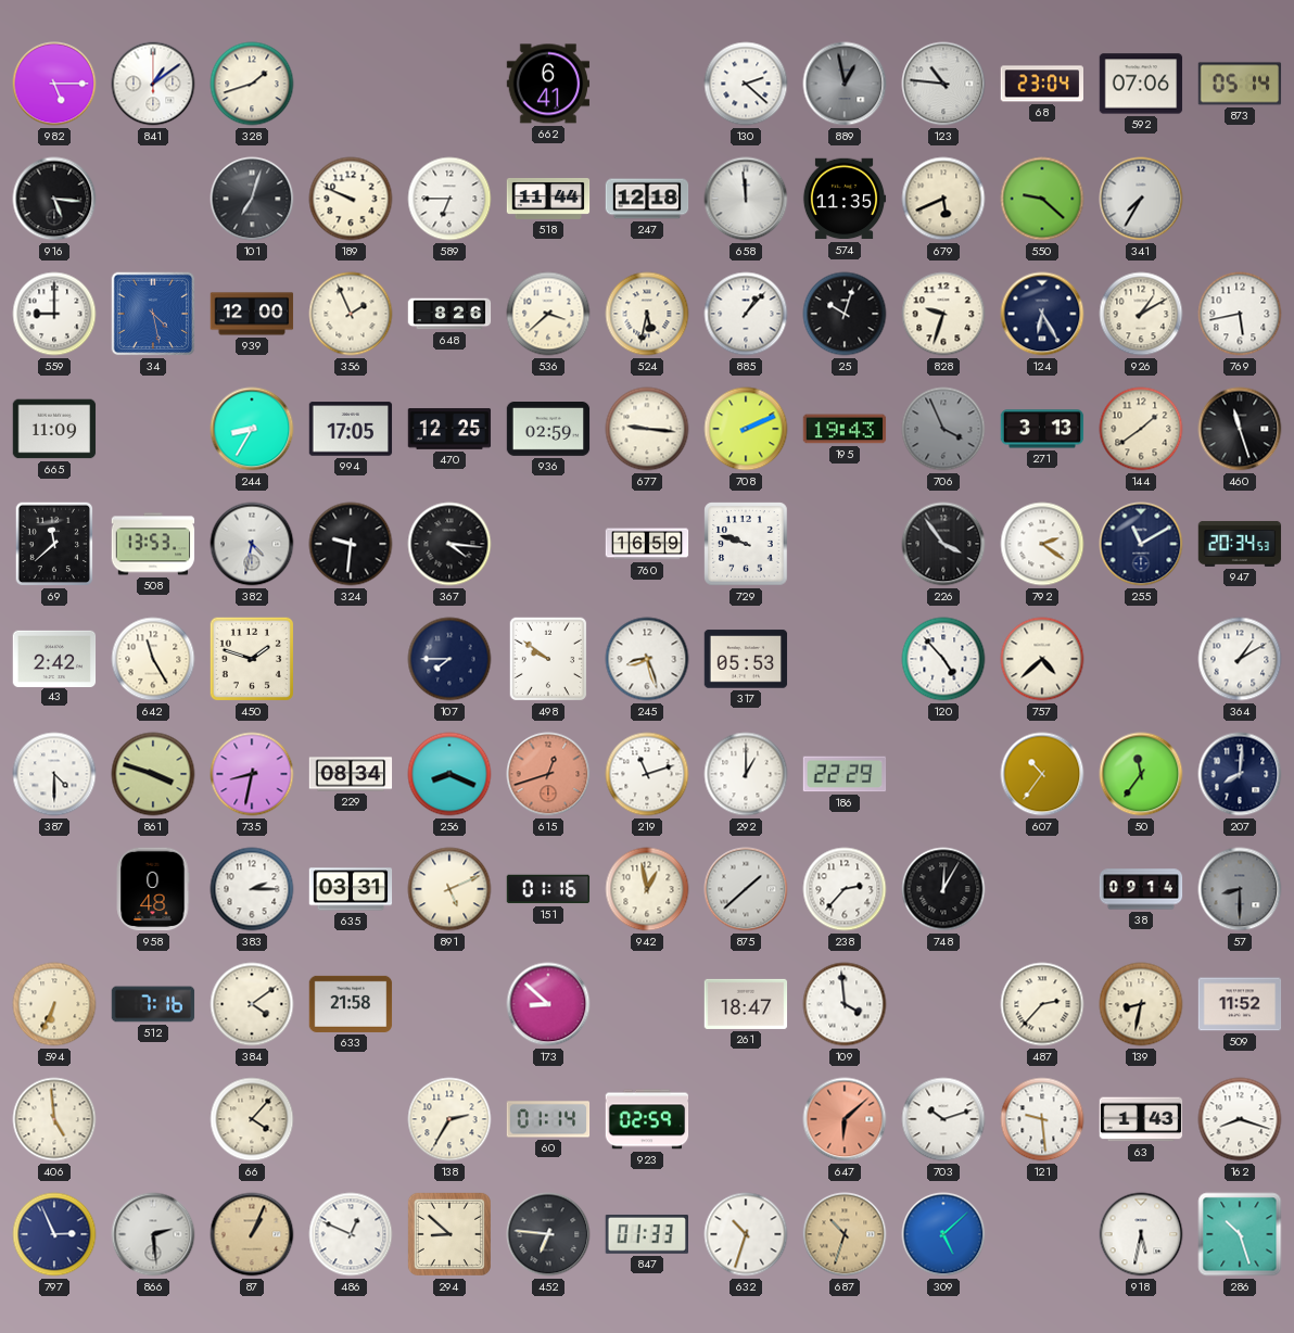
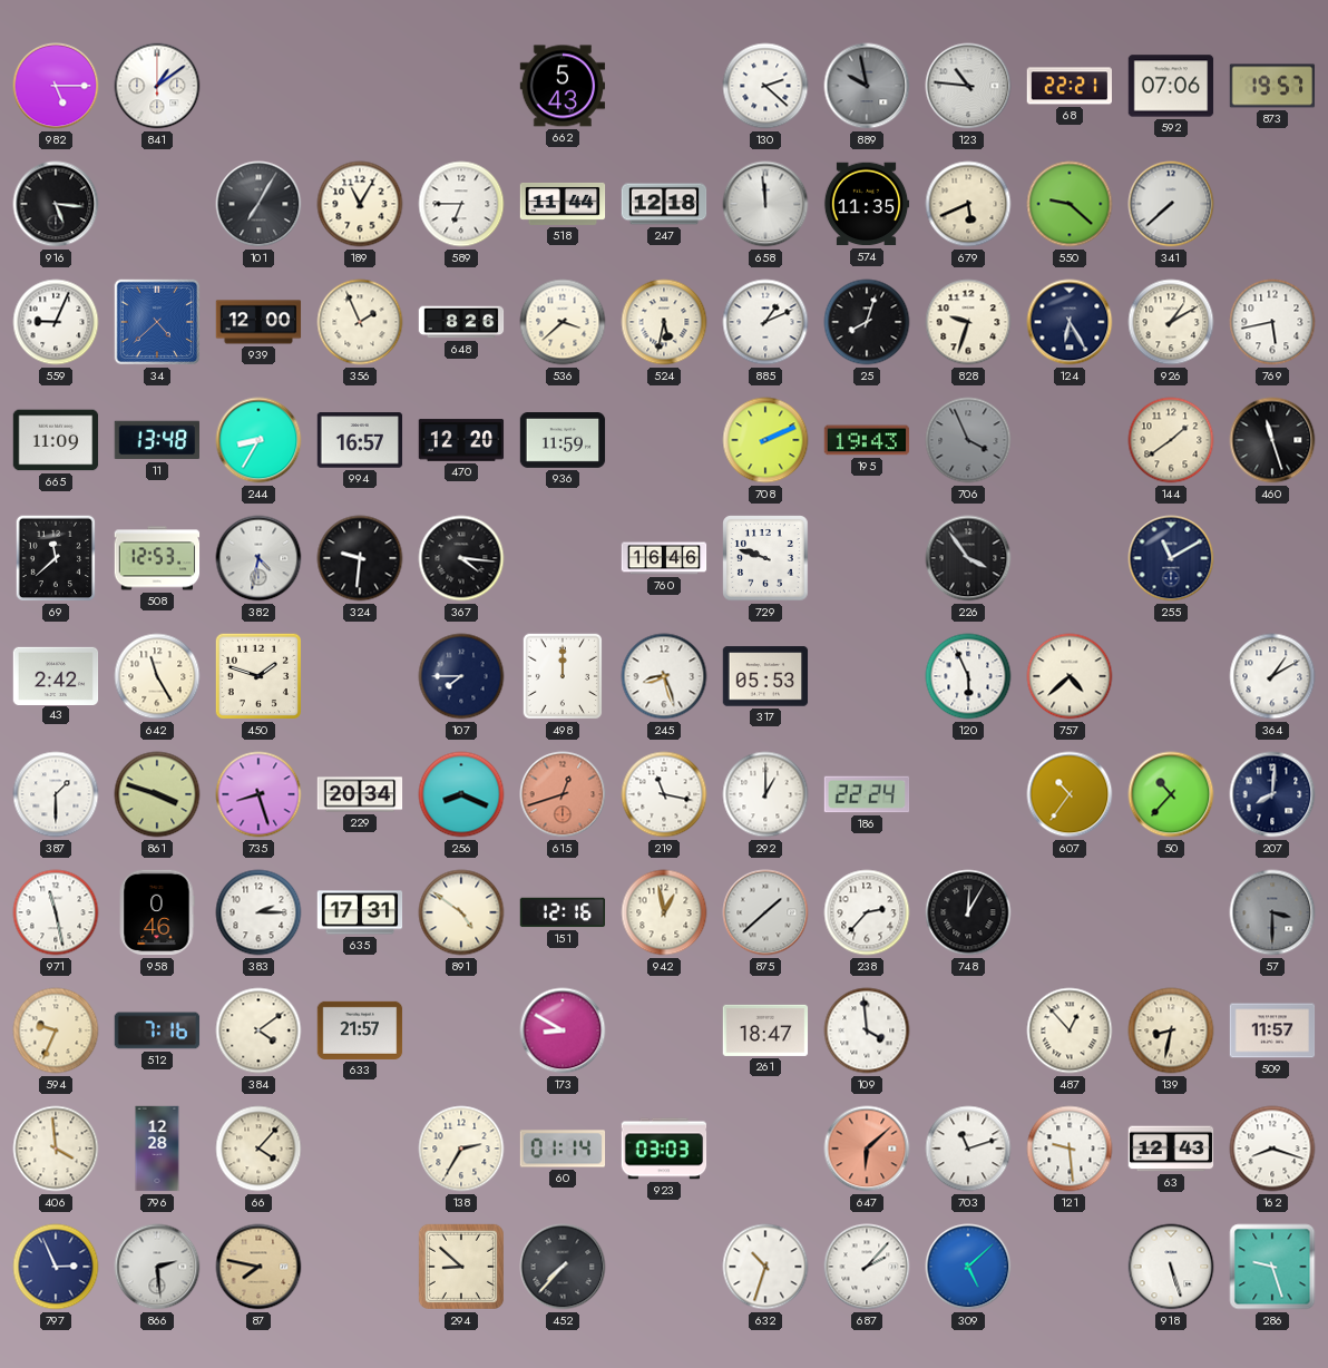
328: 1:42 -> none (252, 84)
662: 6:41 -> 5:43 (563, 86)
889: 12:58 -> 9:58 (867, 86)
68: 23:04 -> 22:21 (1068, 86)
873: 05:14 -> 19:57 (1272, 86)
101: 7:03 -> 7:05 (258, 204)
189: 9:49 -> 11:05 (360, 204)
341: 7:35 -> 7:38 (1171, 204)
559: 9:00 -> 9:04 (56, 322)
34: 4:28 -> 4:38 (157, 322)
885: 1:07 -> 1:11 (765, 322)
25: 10:03 -> 8:03 (867, 322)
11: none -> 13:48 (157, 440)
994: 17:05 -> 16:57 (360, 440)
470: 12:25 -> 12:20 (461, 440)
936: 02:59 -> 11:59 (563, 441)
677: 9:16 -> none (647, 429)
271: 3:13 -> none (1042, 429)
508: 13:53 -> 12:53 (157, 558)
760: 16:59 -> 16:46 (664, 558)
792: 2:21 -> none (1042, 544)
947: 20:34 -> none (1240, 544)
498: 9:51 -> 12:00 (563, 676)
120: 4:53 -> 5:56 (968, 676)
387: 4:30 -> 1:30 (56, 794)
735: 8:32 -> 8:27 (258, 794)
229: 08:34 -> 20:34 (360, 794)
219: 11:12 -> 11:17 (664, 794)
186: 22:29 -> 22:24 (867, 794)
50: 11:36 -> 10:37 (1171, 794)
971: none -> 11:28 (56, 912)
958: 0:48 -> 0:46 (157, 912)
635: 03:31 -> 17:31 (360, 912)
891: 5:11 -> 4:51 (461, 912)
151: 01:16 -> 12:16 (563, 912)
38: 09:14 -> none (1141, 889)
57: 8:30 -> 3:30 (1272, 912)
594: 6:34 -> 9:34 (56, 1030)
633: 21:58 -> 21:57 (360, 1030)
173: 8:52 -> 8:50 (563, 1030)
487: 2:37 -> 12:53 (1070, 1030)
509: 11:52 -> 11:57 (1272, 1030)
406: 4:59 -> 3:59 (56, 1149)
796: none -> 12:28 (157, 1149)
923: 02:59 -> 03:03 (664, 1149)
703: 10:12 -> 11:12 (968, 1149)
63: 1:43 -> 12:43 (1171, 1149)
87: 1:04 -> 7:47 (258, 1267)
486: 12:49 -> none (351, 1234)
452: 6:46 -> 7:37 (563, 1267)
847: 01:33 -> none (646, 1234)
687: 10:33 -> 2:07 (867, 1267)
687 dial: champagne -> white (867, 1267)
918: 5:32 -> 5:27 (1171, 1267)
286: 10:27 -> 9:27 (1272, 1267)
